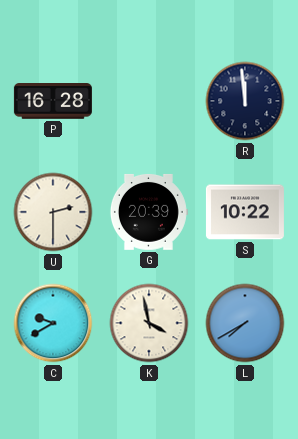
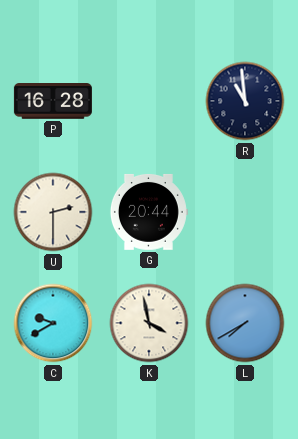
R: 11:59 -> 10:59 (245, 101)
G: 20:39 -> 20:44 (148, 212)
S: 10:22 -> none (245, 212)
